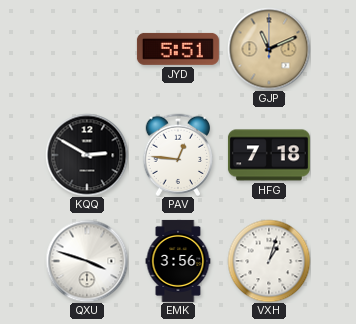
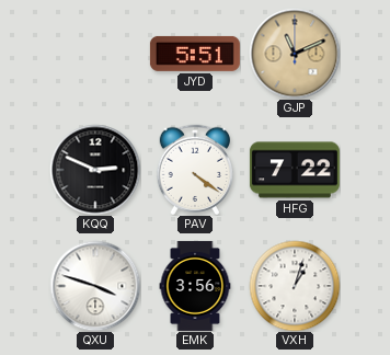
KQQ: 2:50 -> 2:49 (95, 170)
PAV: 12:46 -> 4:21 (195, 169)
HFG: 7:18 -> 7:22 (295, 170)
